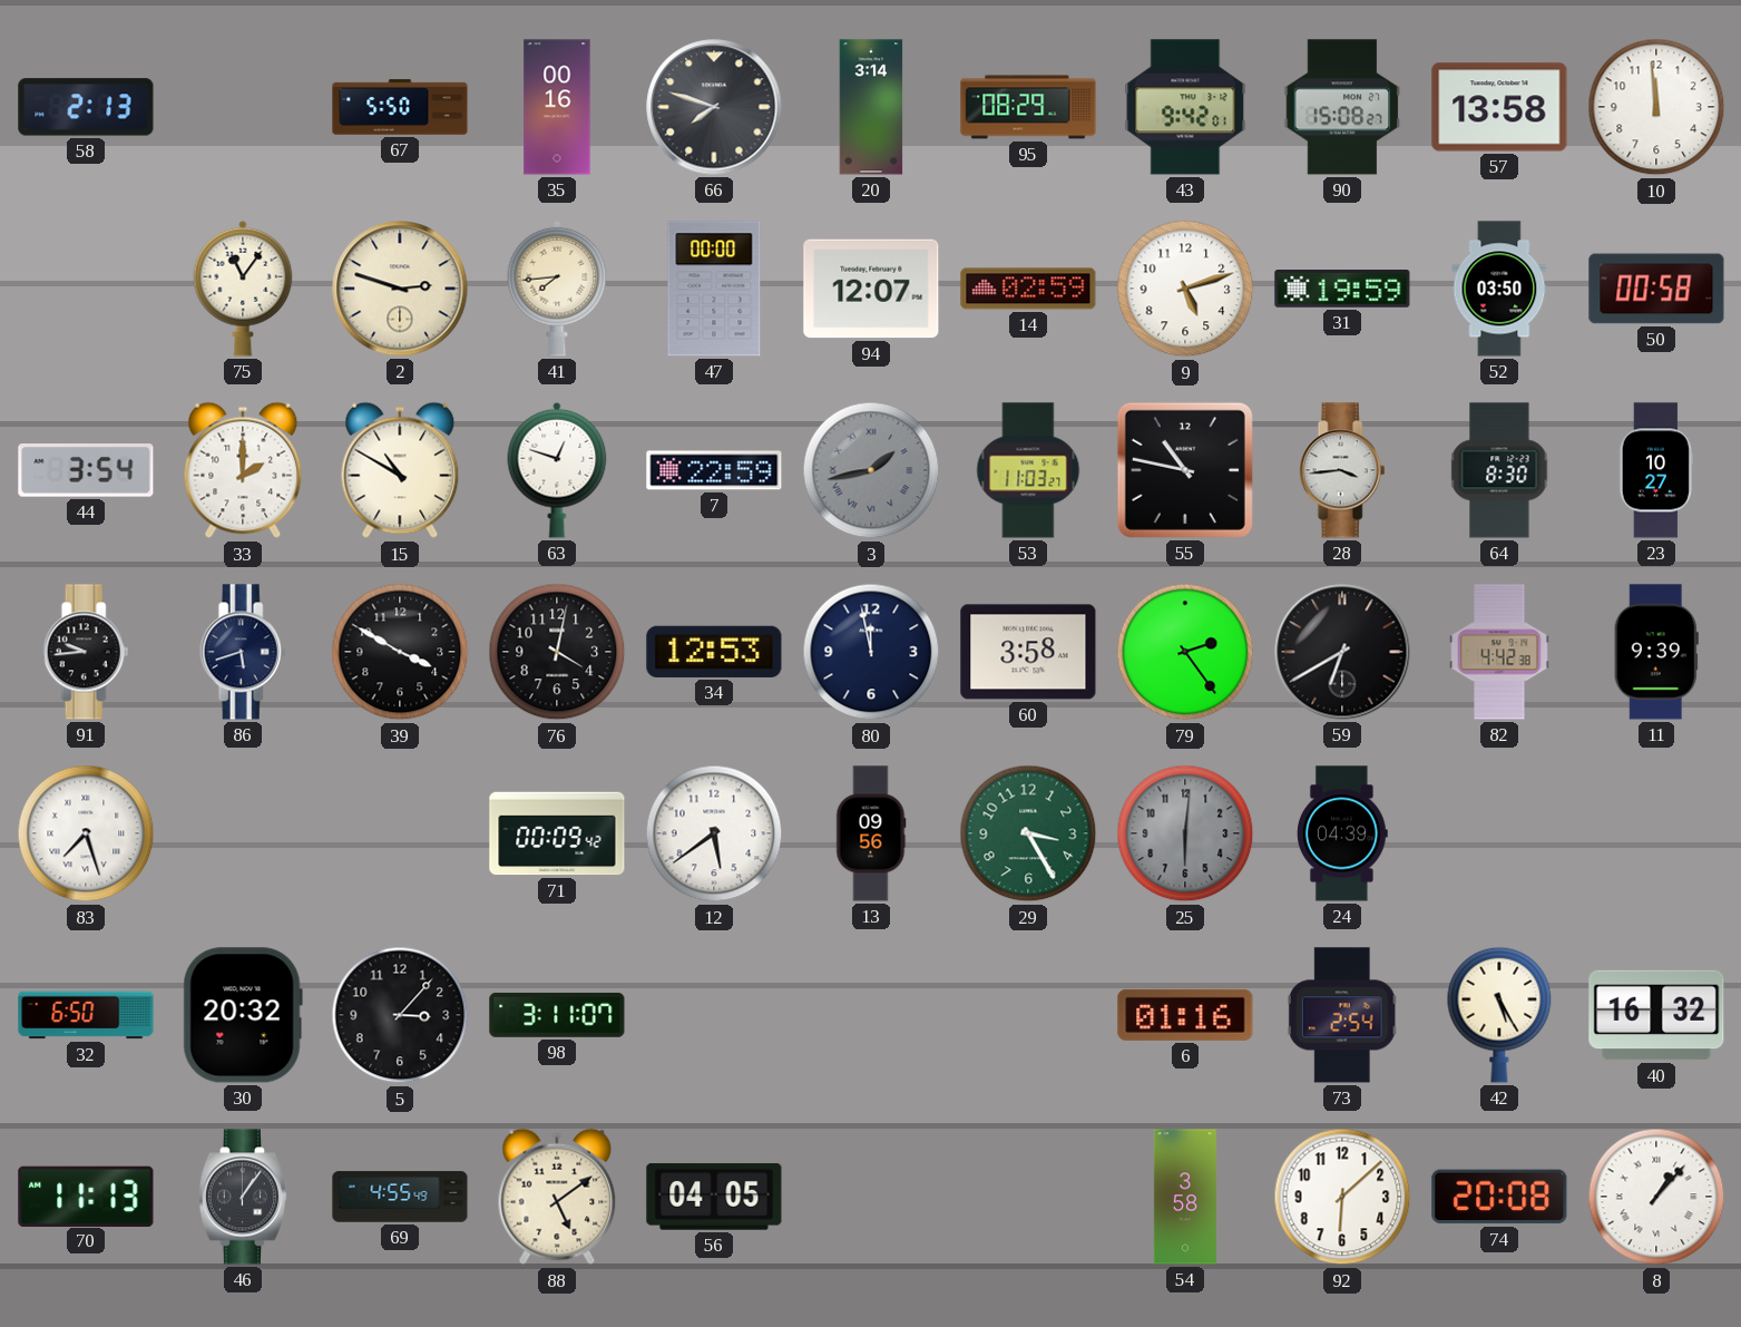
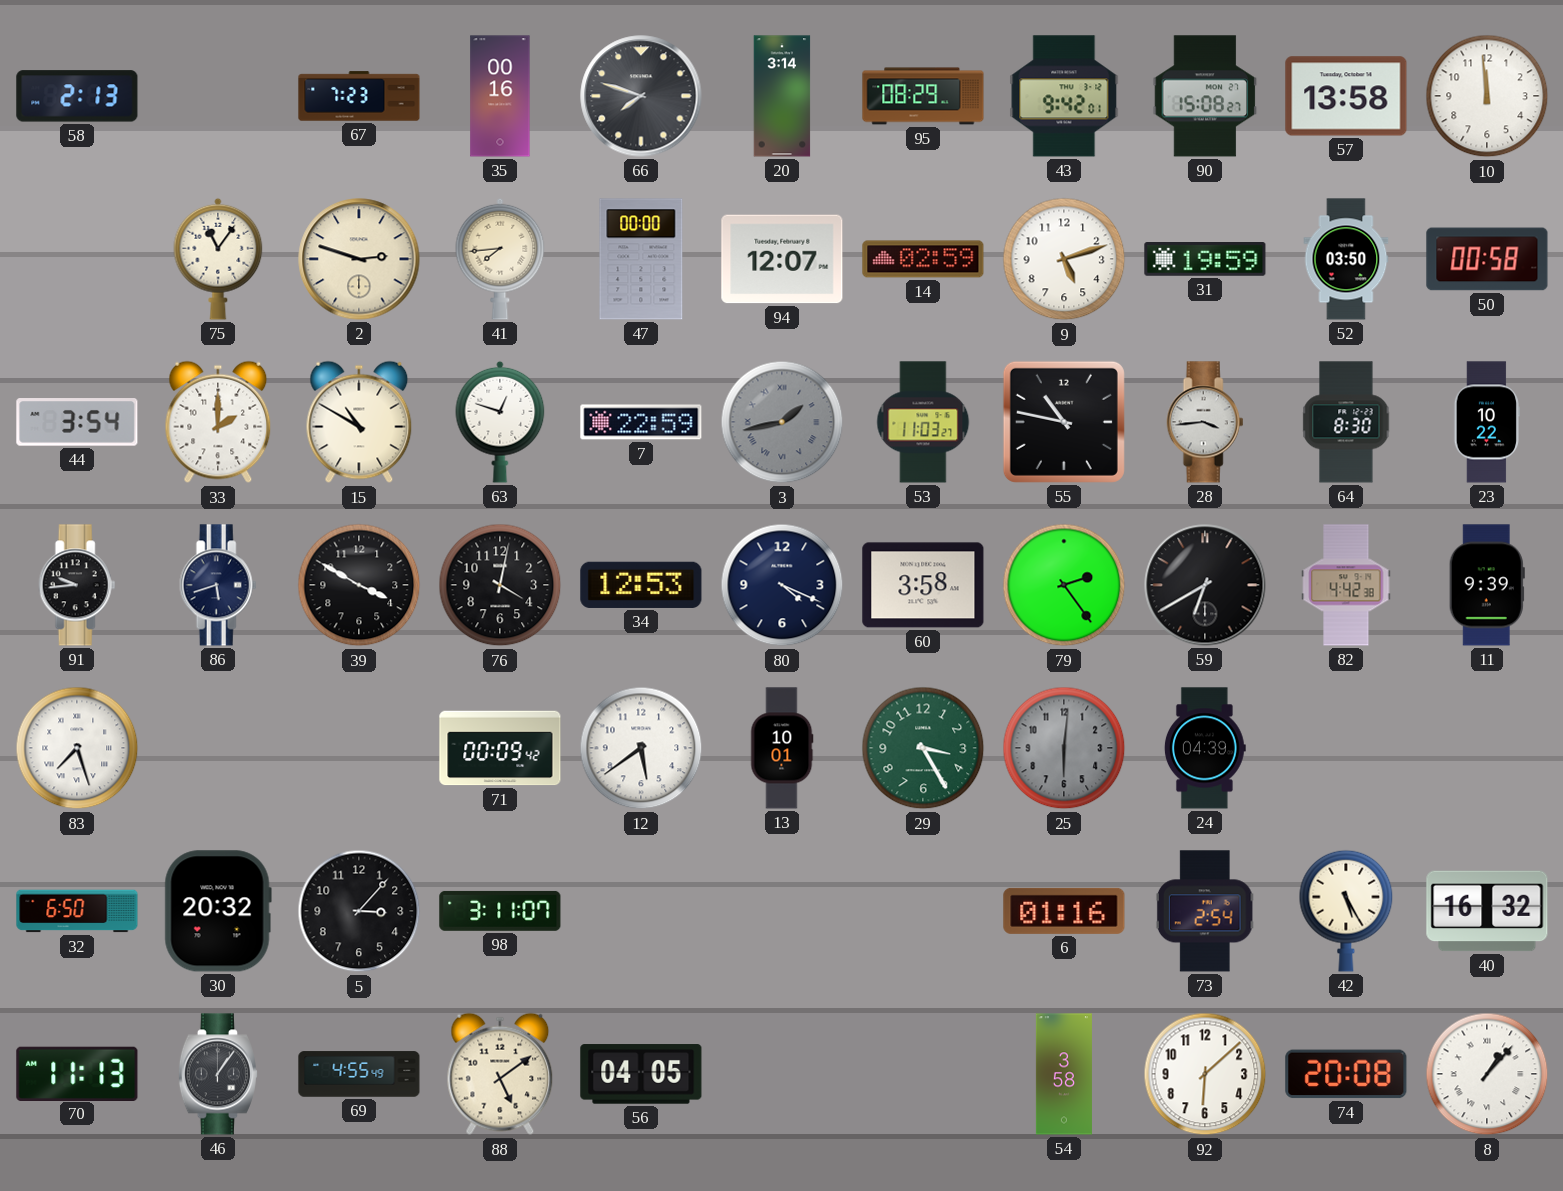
67: 5:50 -> 7:23 (359, 96)
23: 10:27 -> 10:22 (1486, 422)
80: 11:58 -> 4:19 (782, 585)
13: 09:56 -> 10:01 (782, 748)
